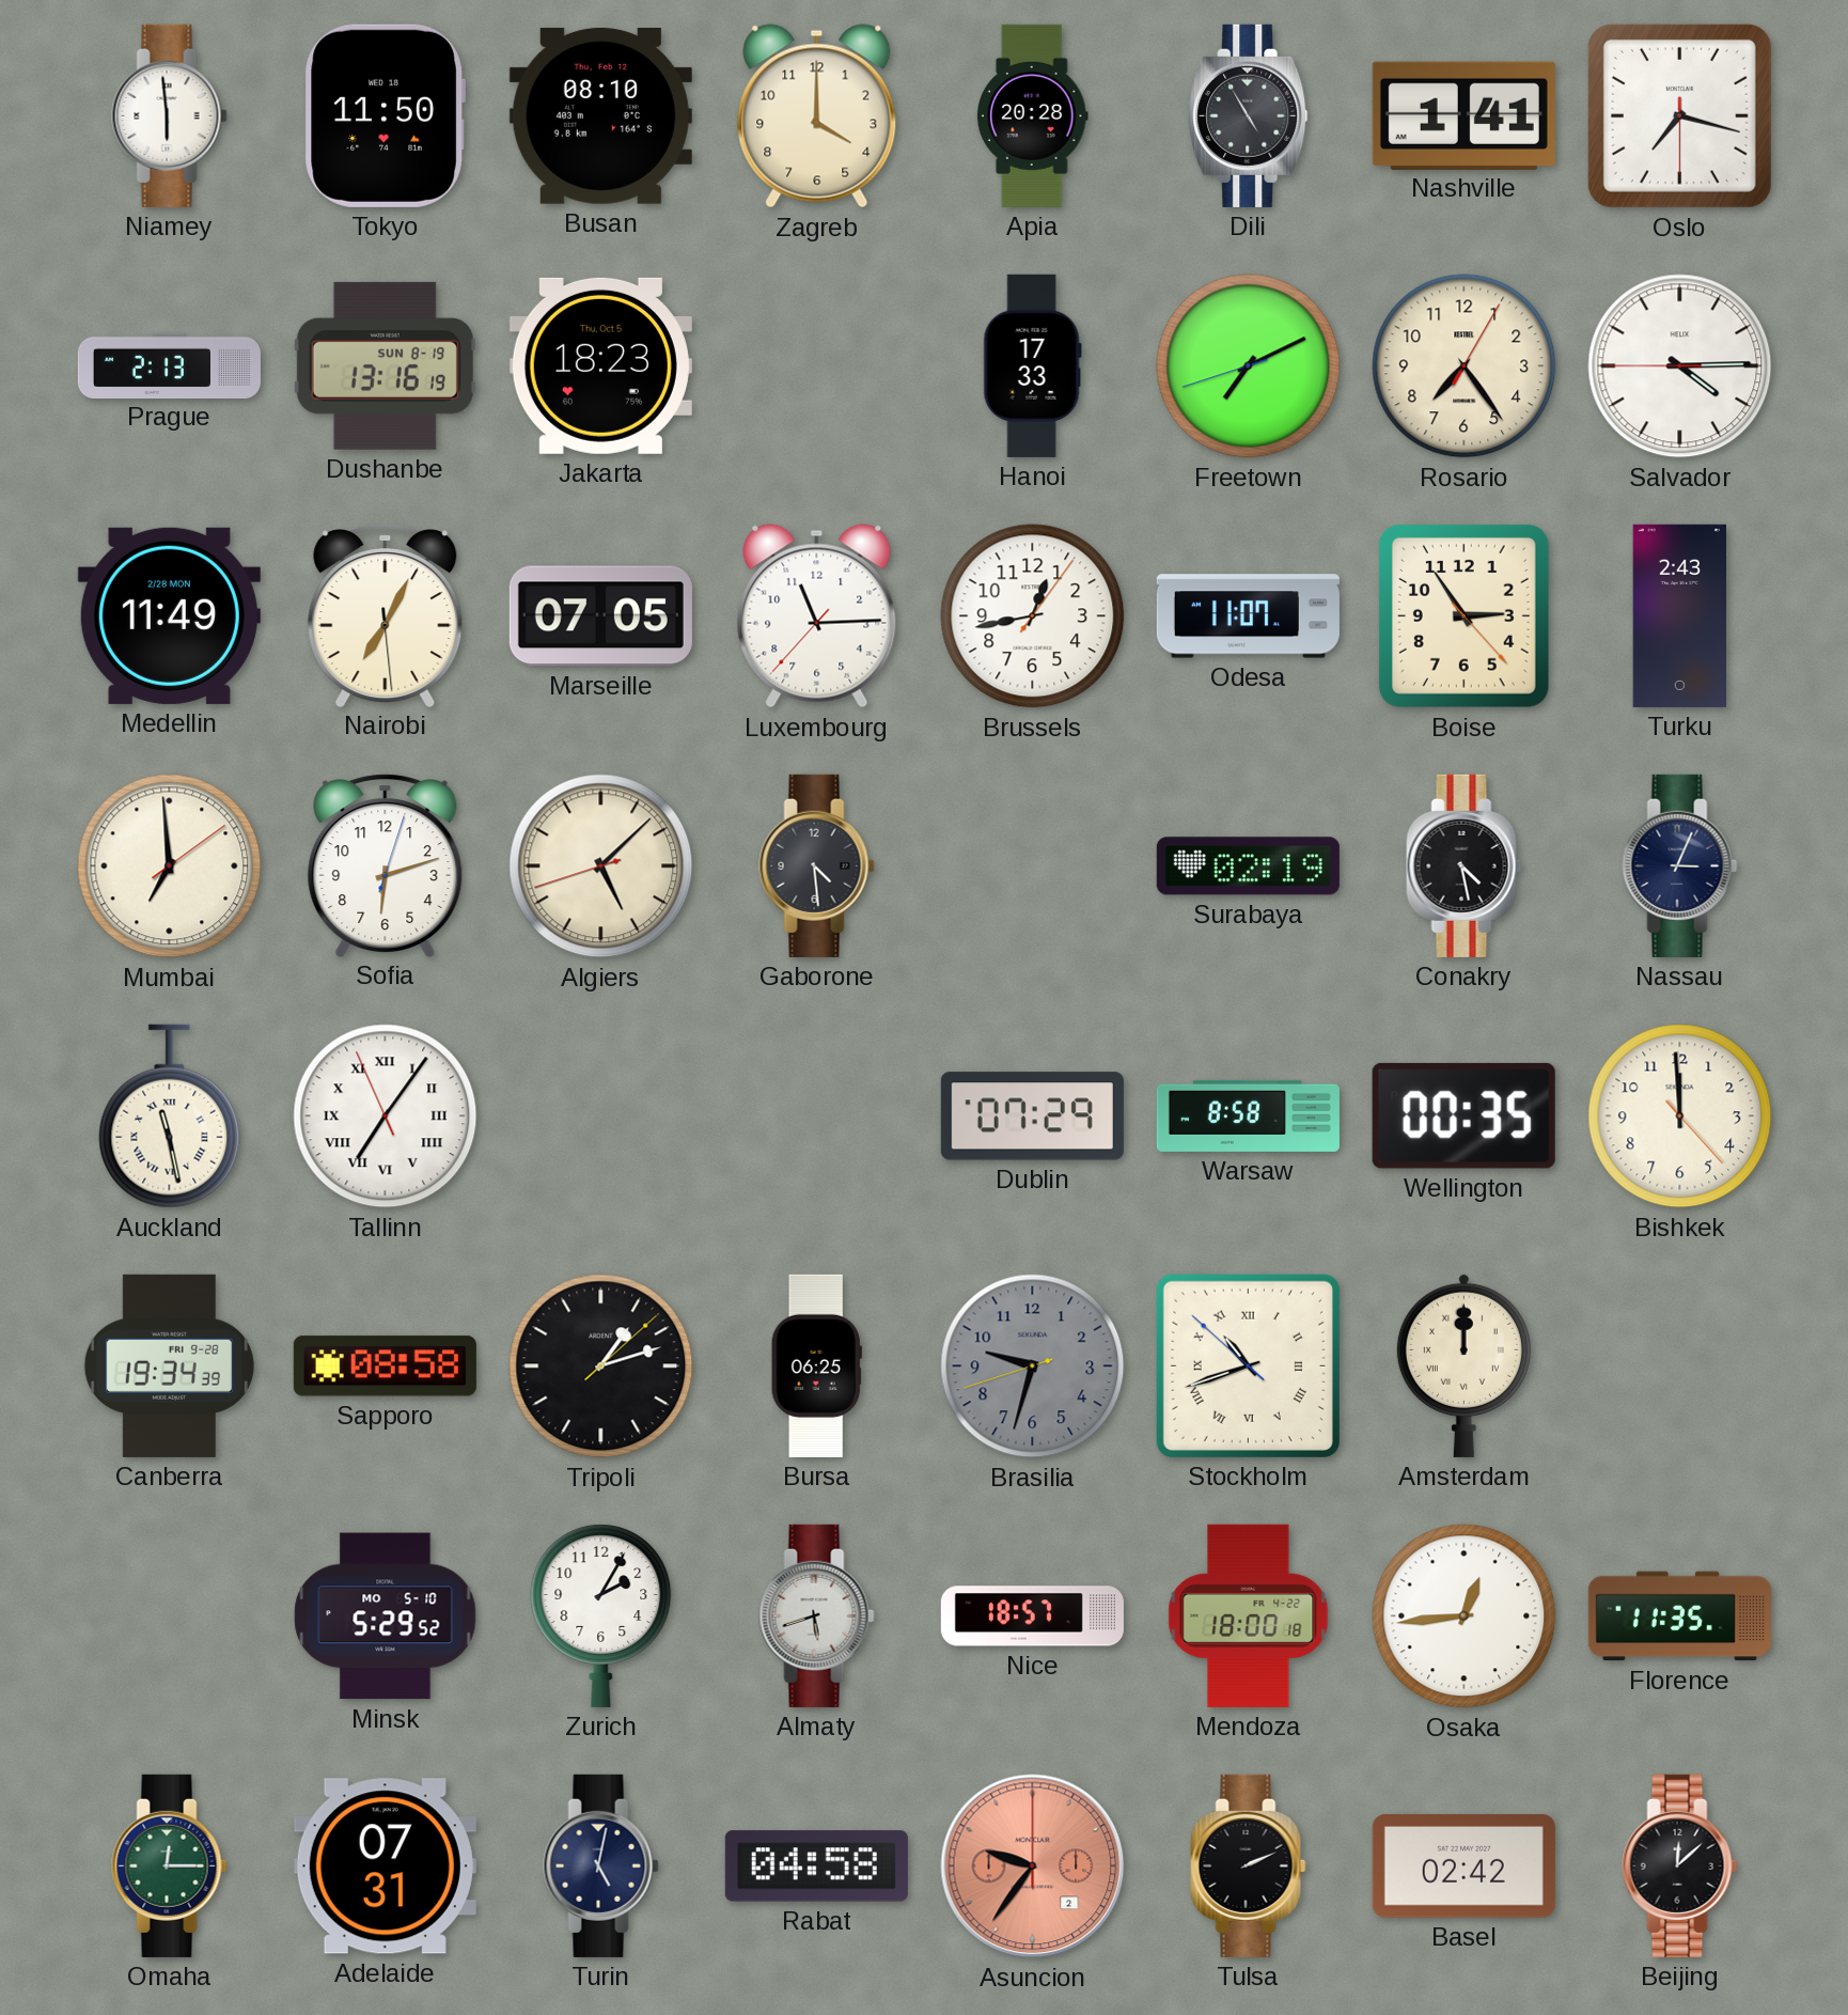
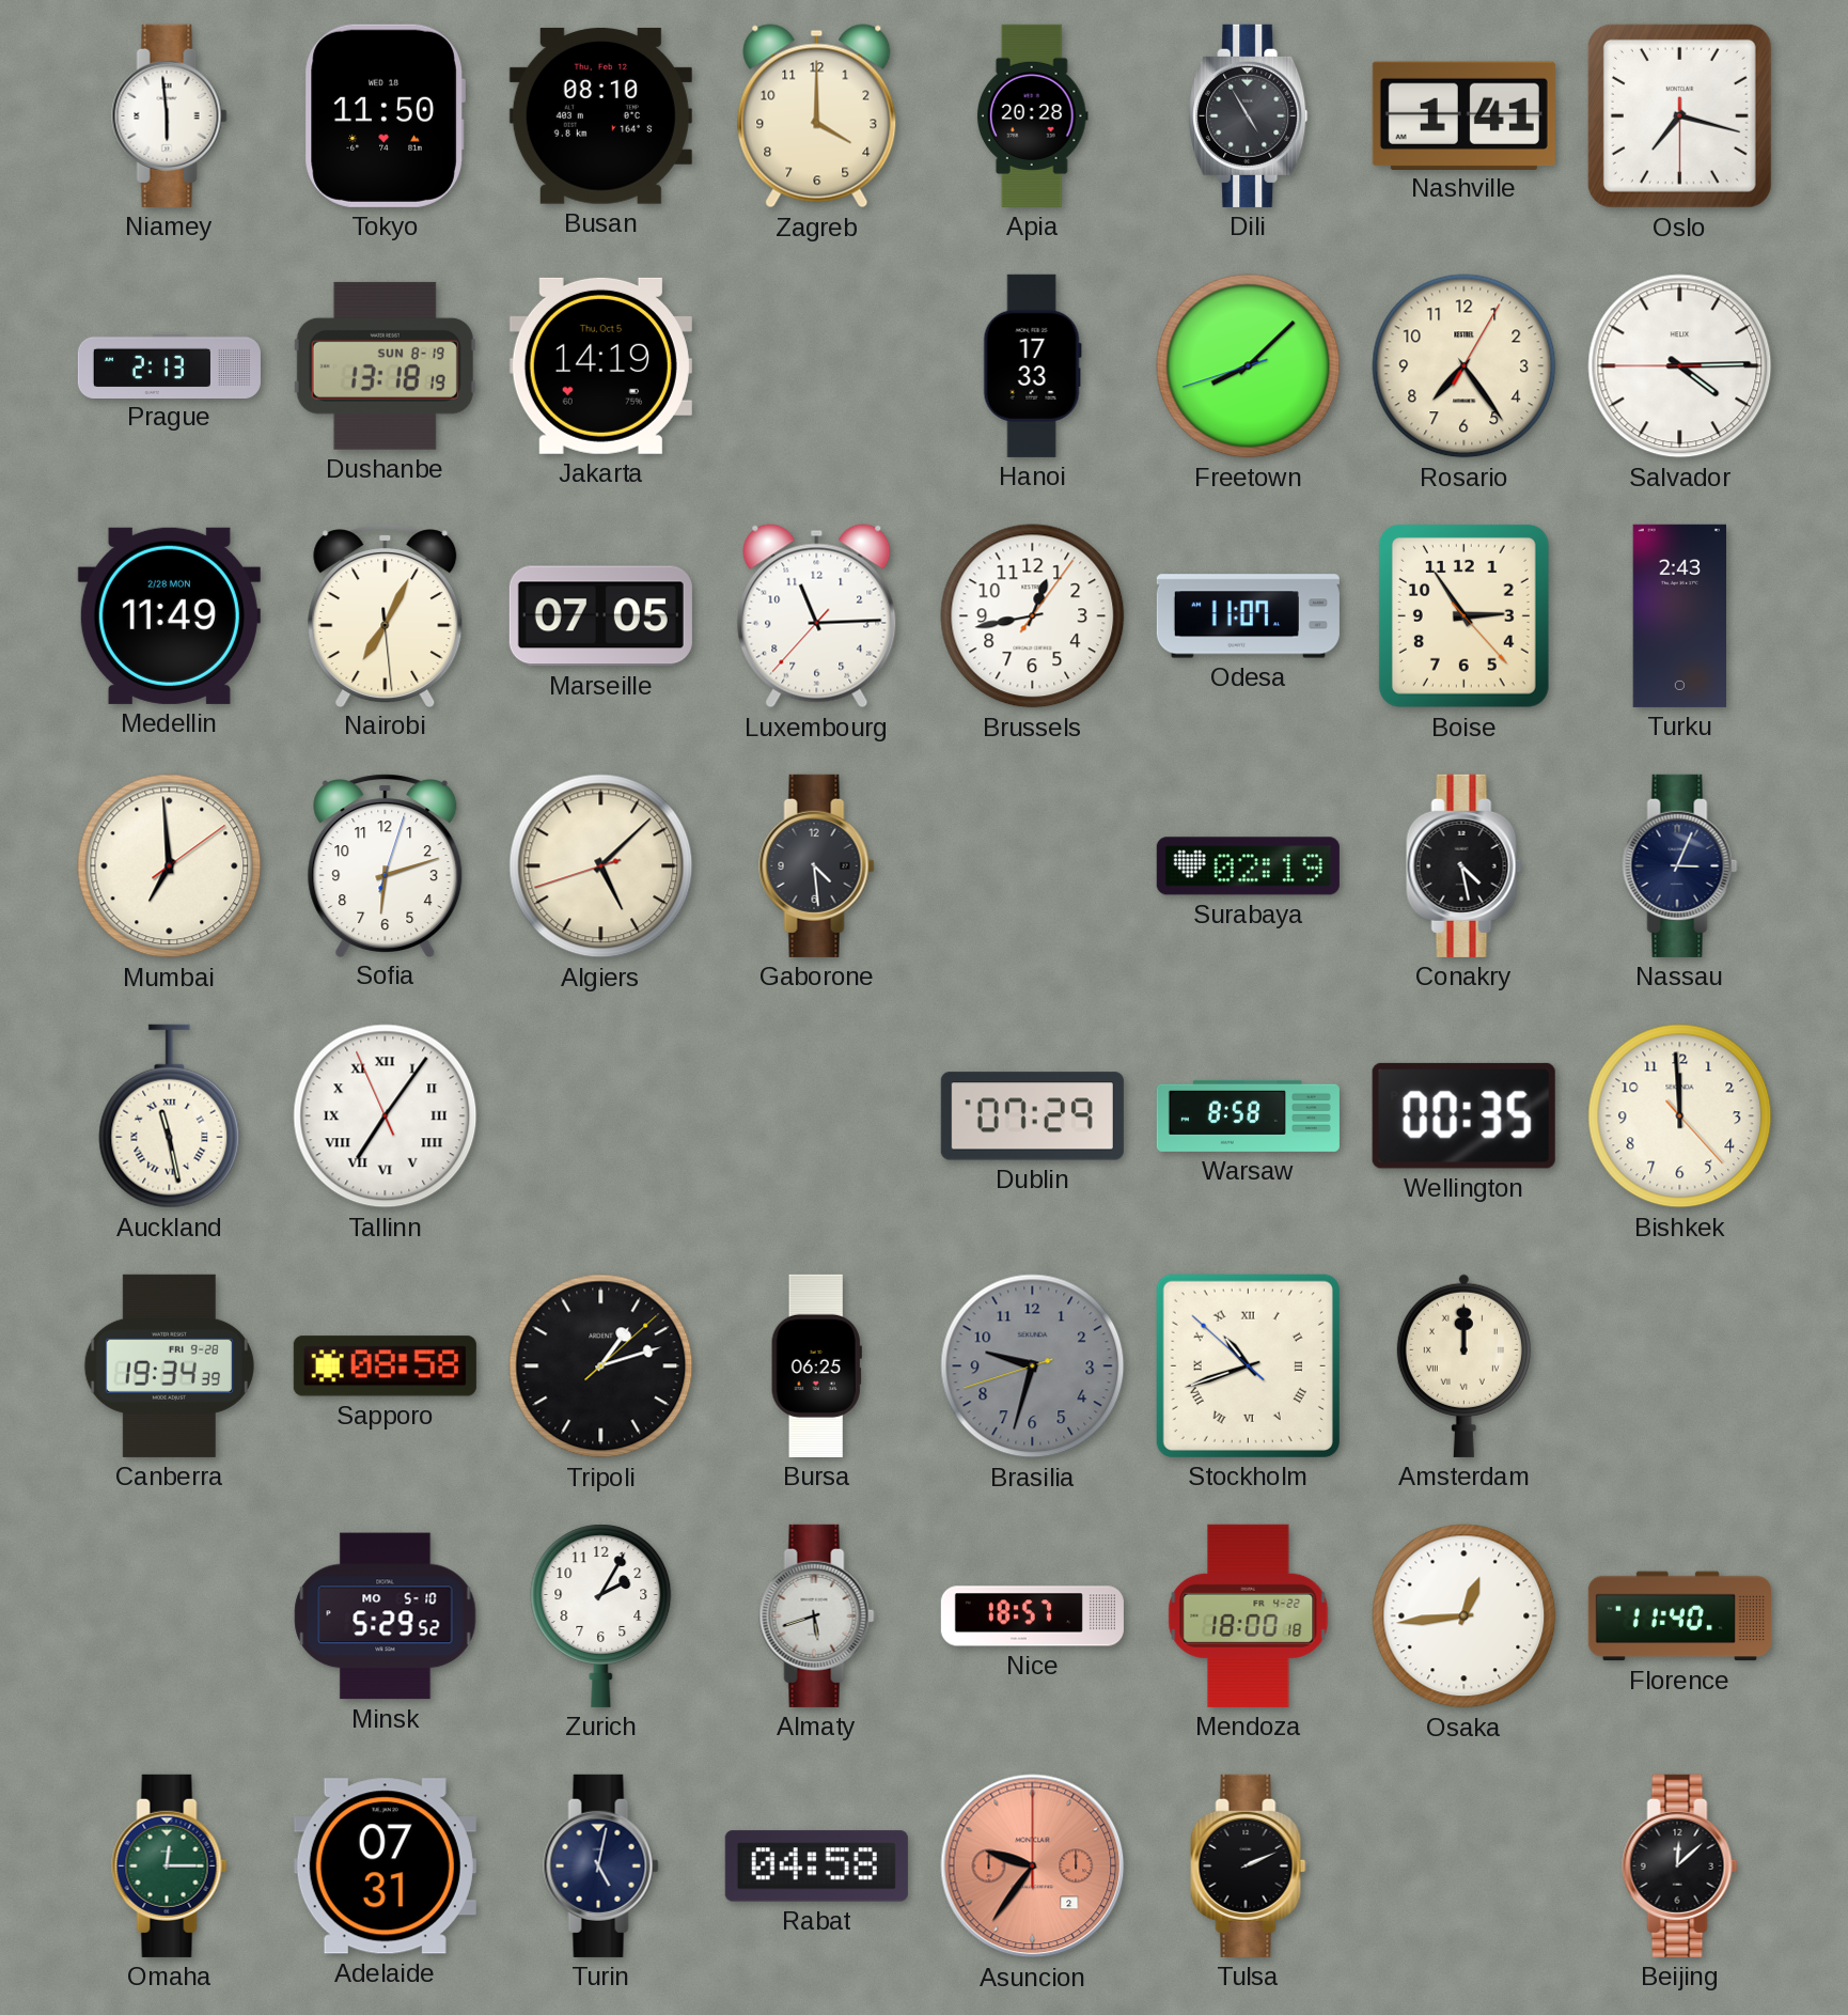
Dushanbe: 13:16 -> 13:18 (385, 365)
Jakarta: 18:23 -> 14:19 (600, 365)
Freetown: 7:10 -> 8:07 (1249, 366)
Florence: 11:35 -> 11:40 (1679, 1616)
Basel: 02:42 -> none (1463, 1866)
